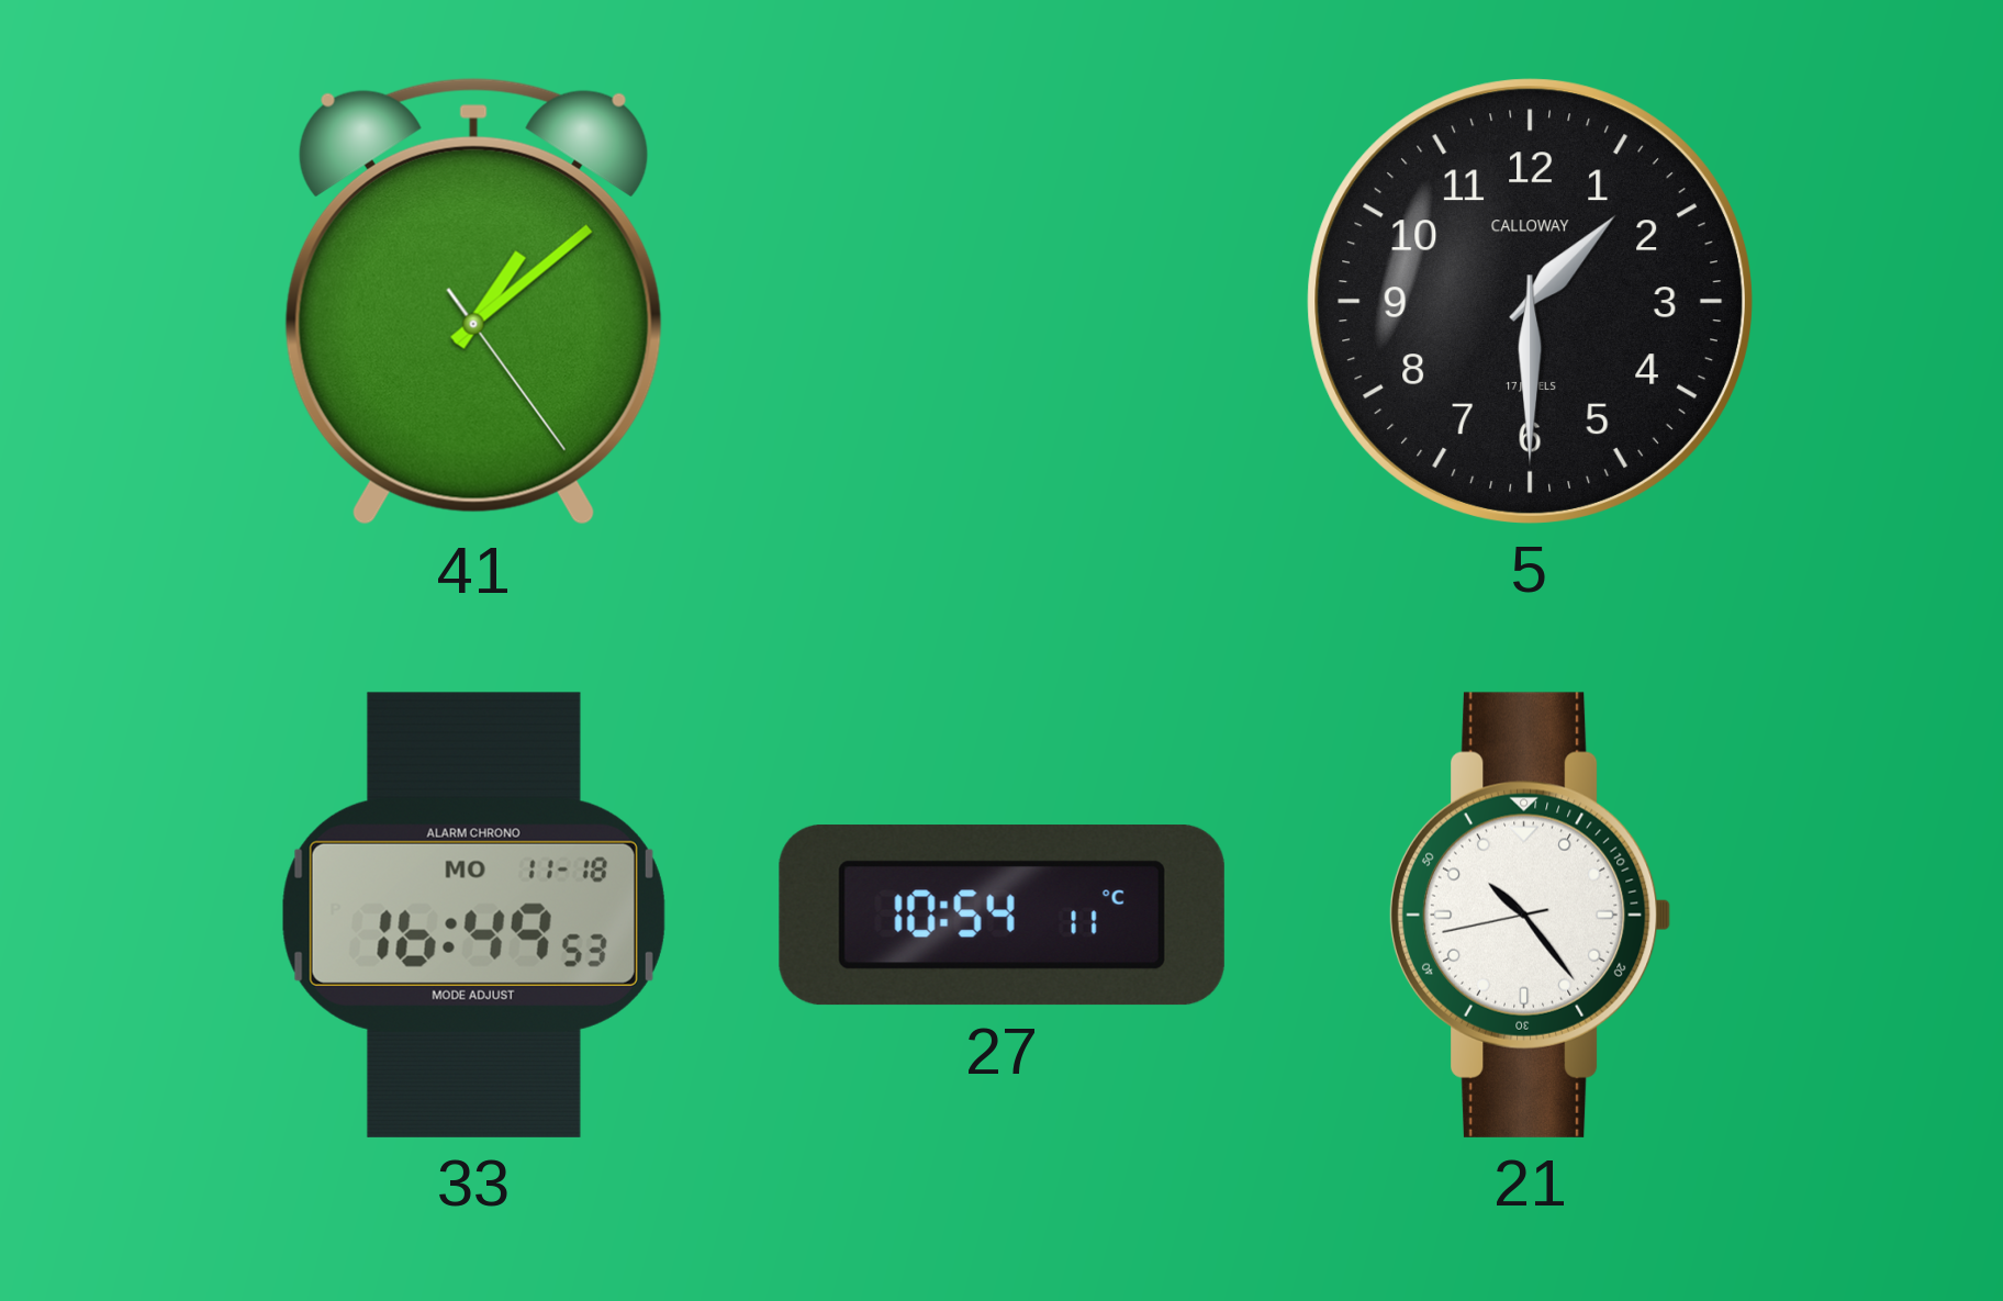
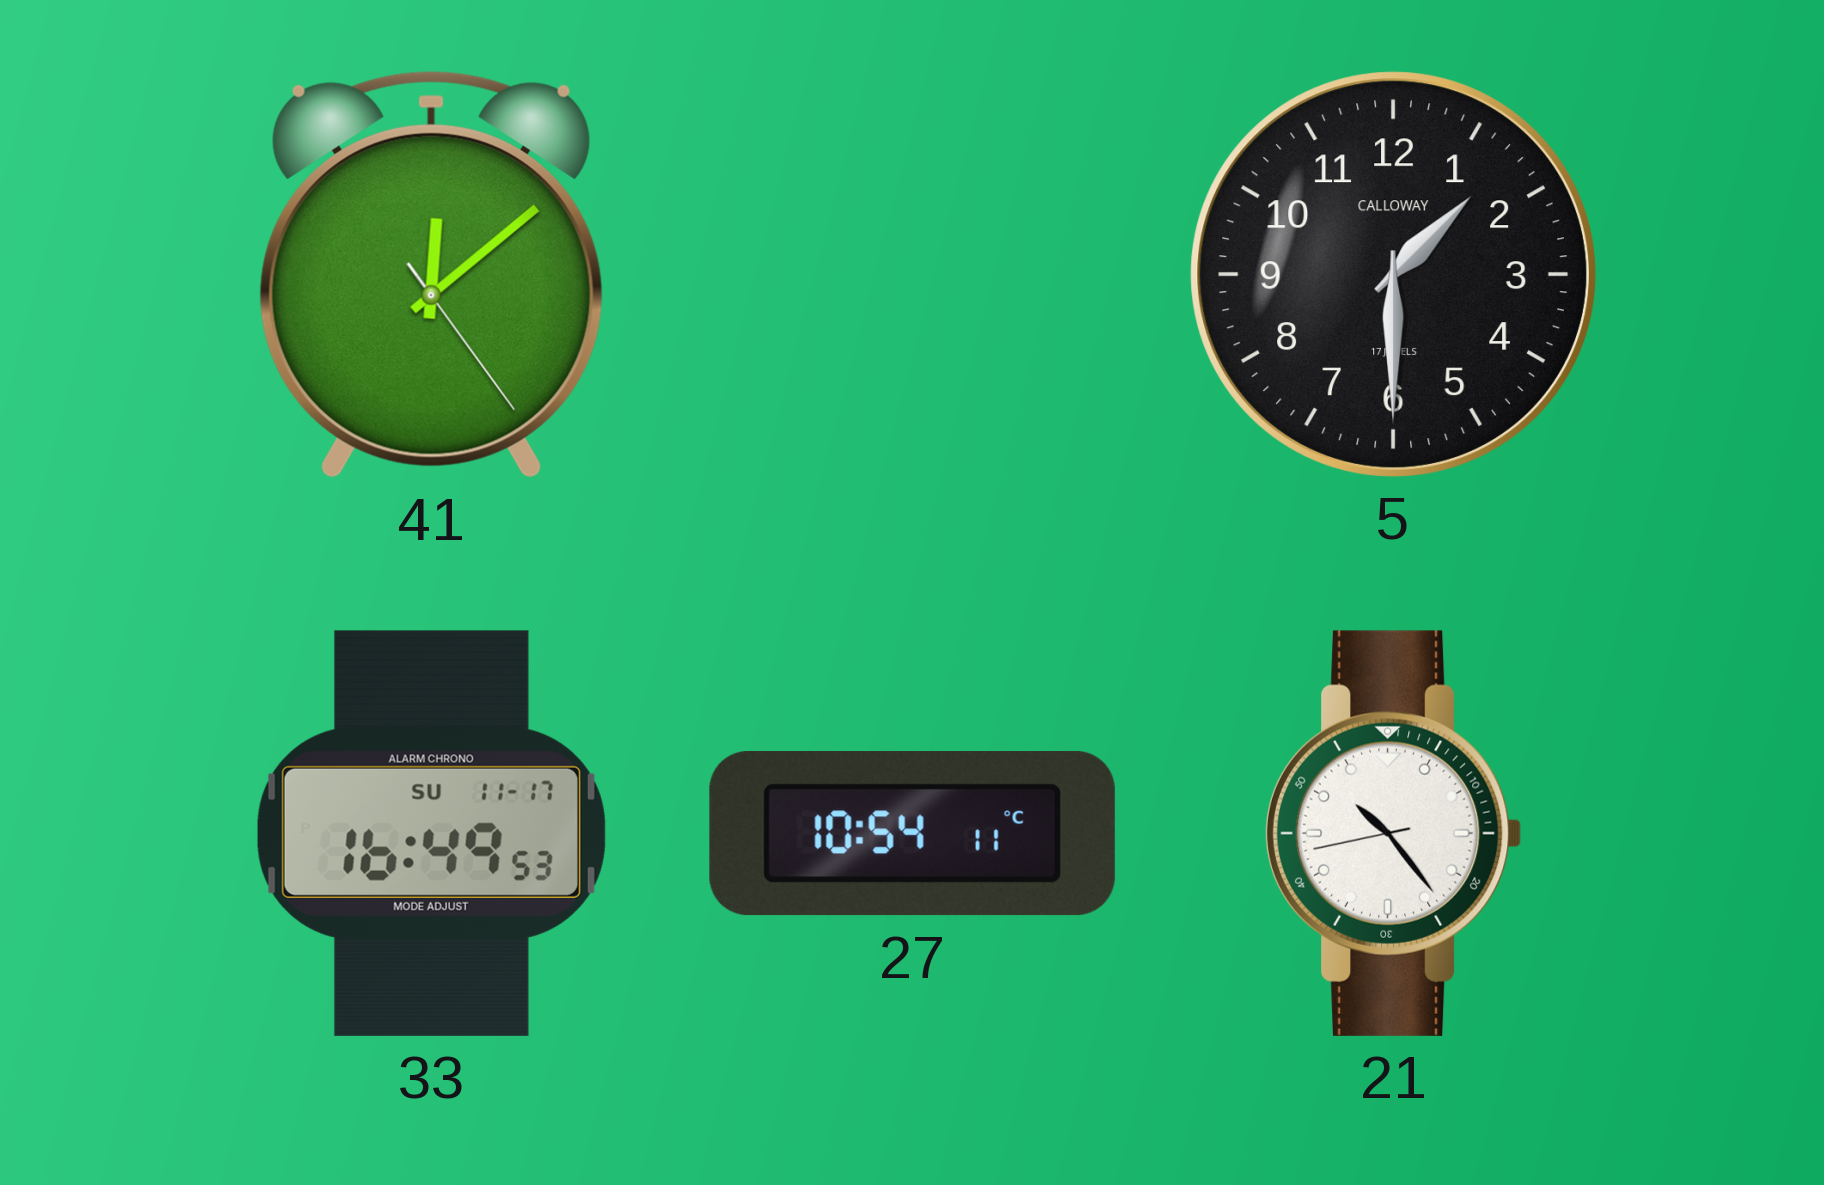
41: 1:08 -> 12:08 (431, 274)
33 date: MO 11-18 -> SU 11-17 (431, 833)
